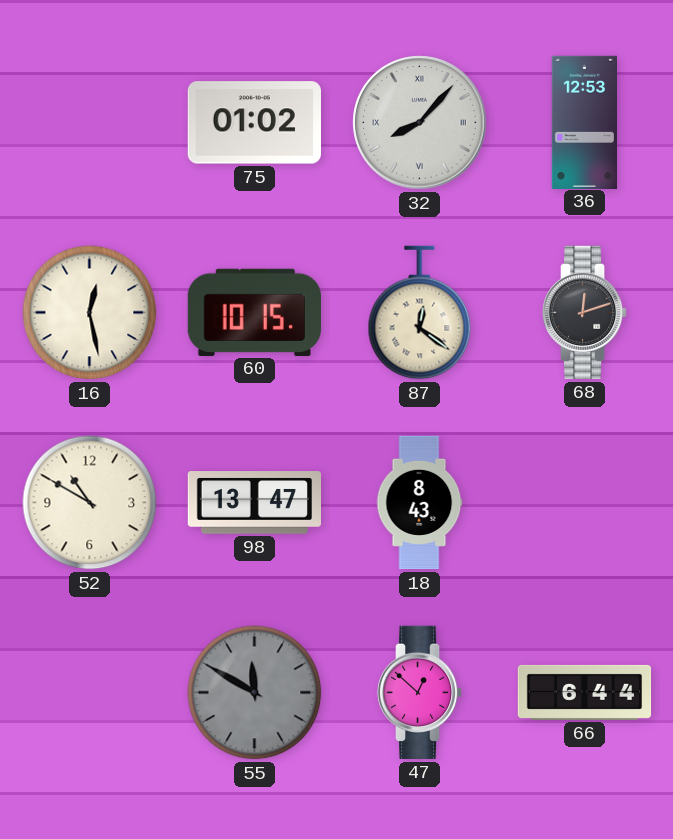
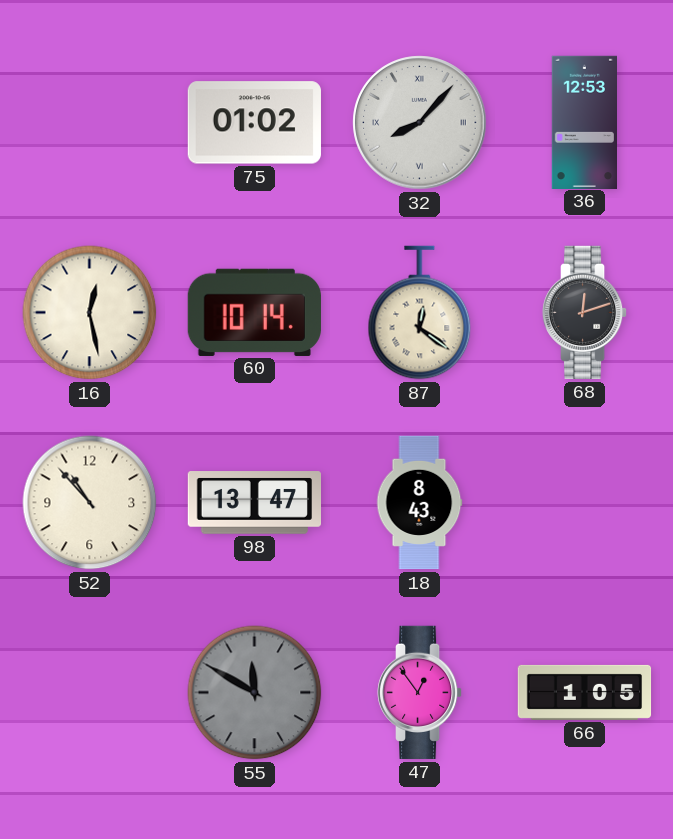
60: 10:15 -> 10:14 (254, 312)
52: 10:50 -> 10:53 (90, 503)
47: 12:52 -> 12:54 (420, 692)
66: 6:44 -> 1:05 (585, 692)
